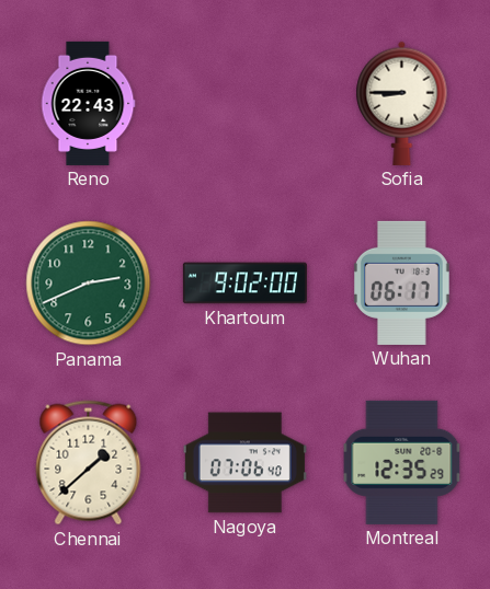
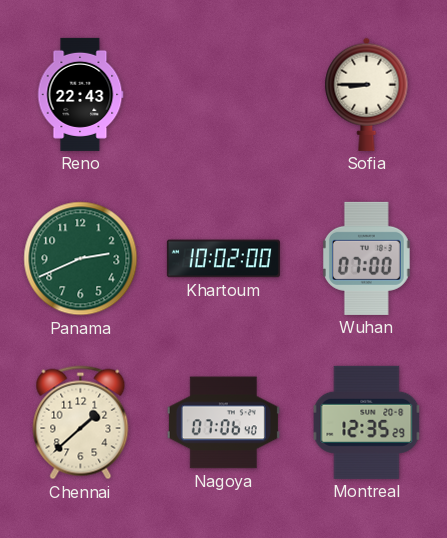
Khartoum: 9:02 -> 10:02 (223, 259)
Wuhan: 06:17 -> 07:00 (366, 258)
